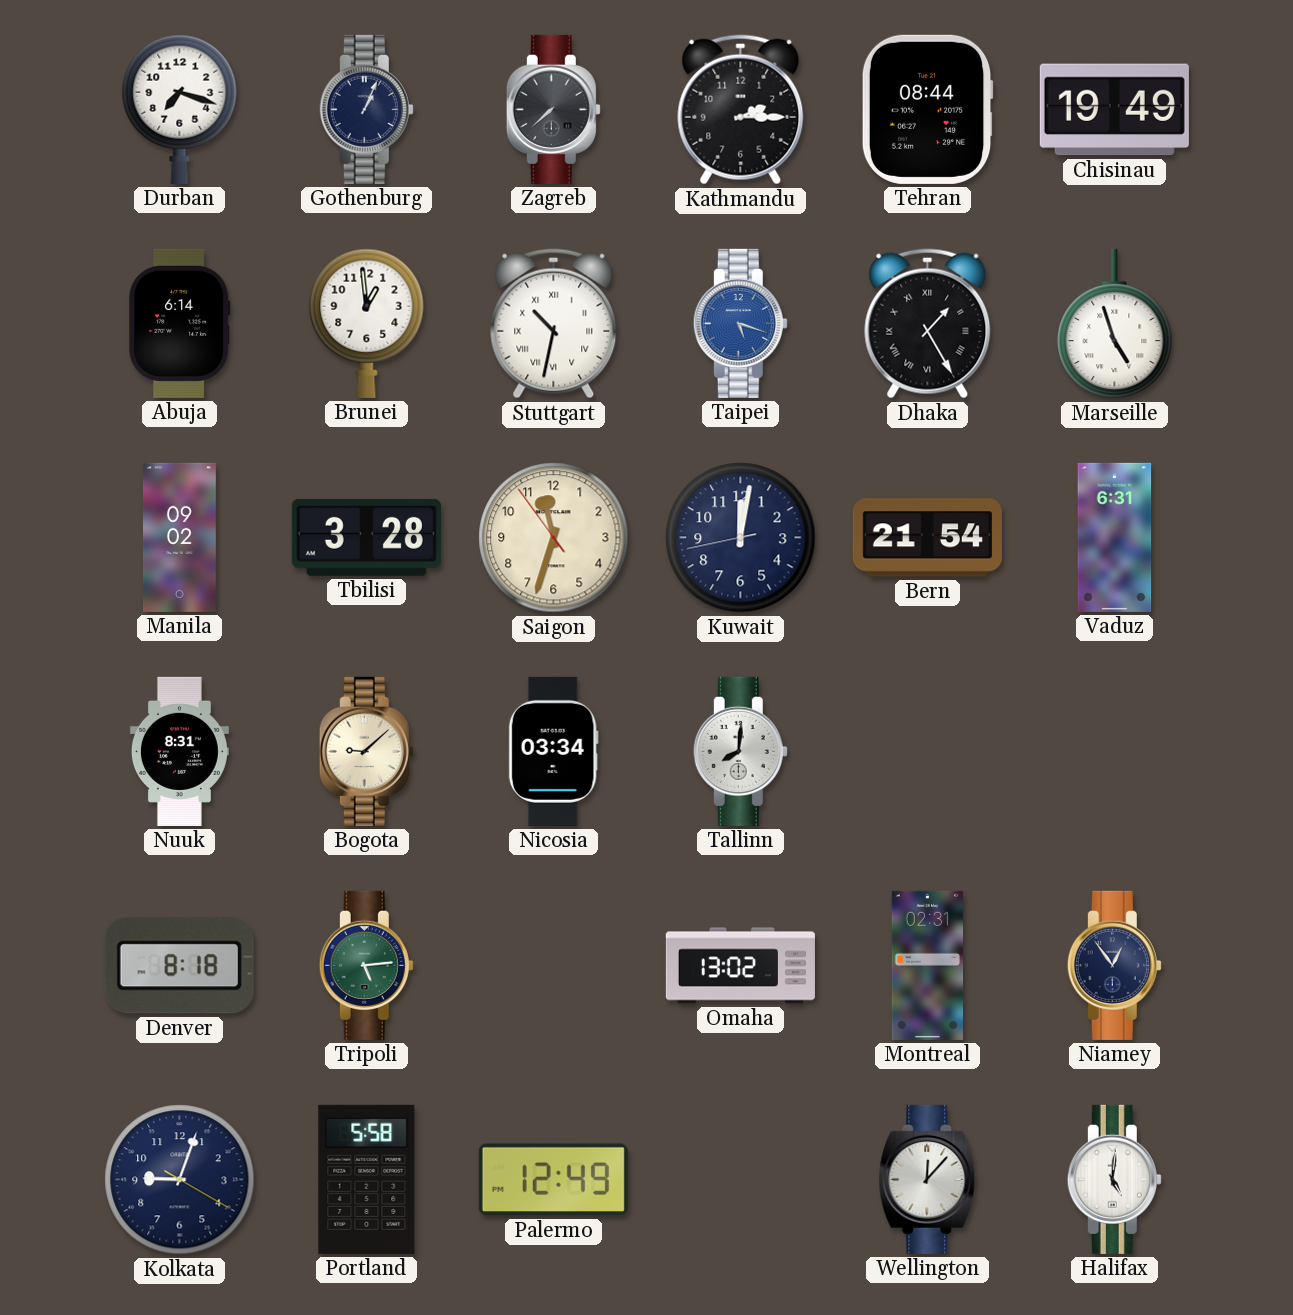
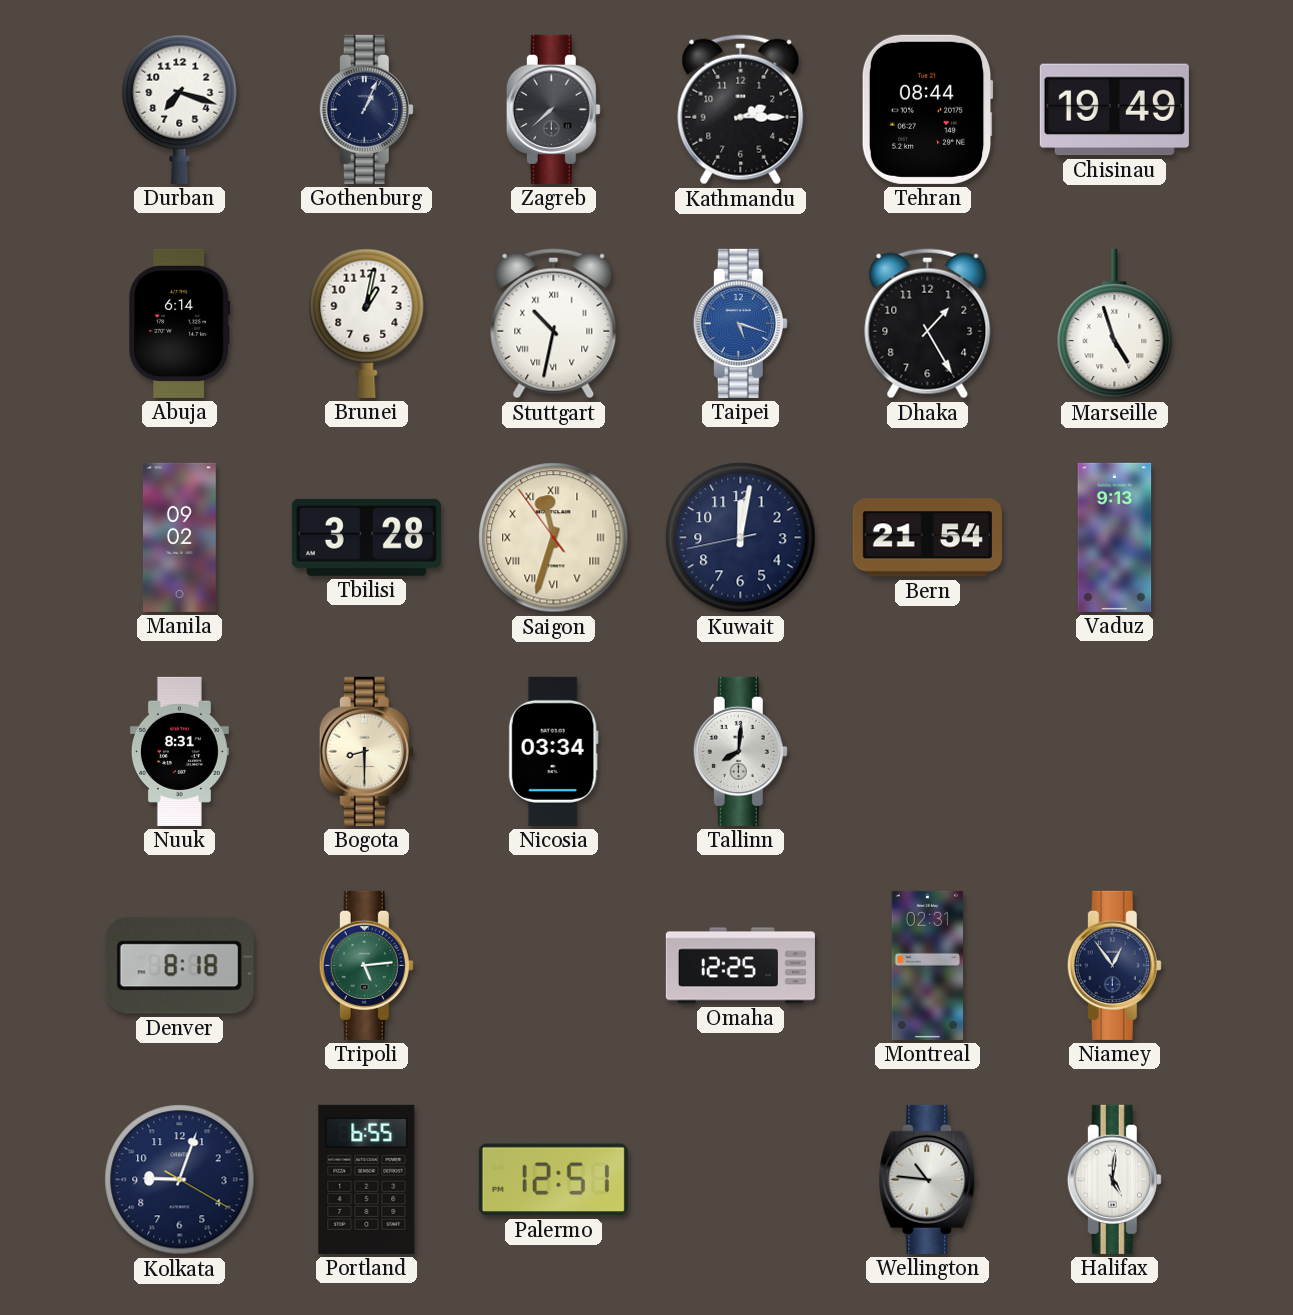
Brunei: 12:59 -> 1:02 (367, 323)
Dhaka numerals: Roman -> Arabic (928, 324)
Saigon numerals: Arabic -> Roman (554, 538)
Vaduz: 6:31 -> 9:13 (1115, 537)
Bogota: 9:08 -> 8:30 (366, 751)
Omaha: 13:02 -> 12:25 (740, 966)
Portland: 5:58 -> 6:55 (367, 1179)
Palermo: 12:49 -> 12:51 (553, 1180)
Wellington: 12:07 -> 10:46 (928, 1179)
